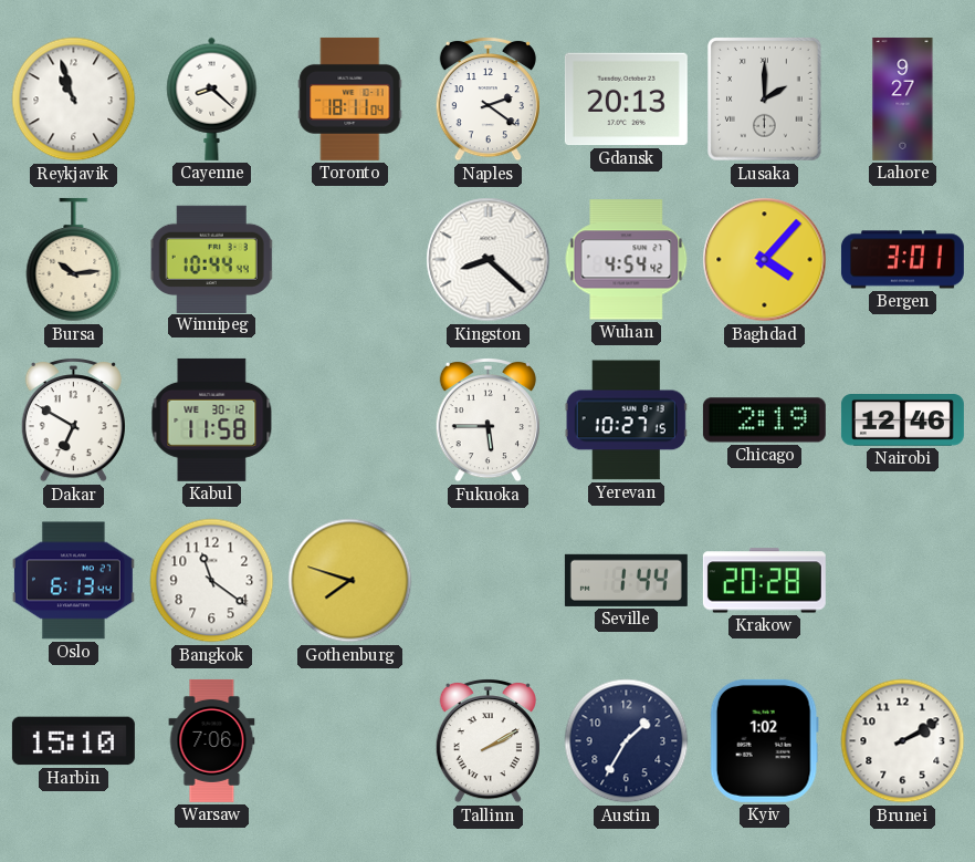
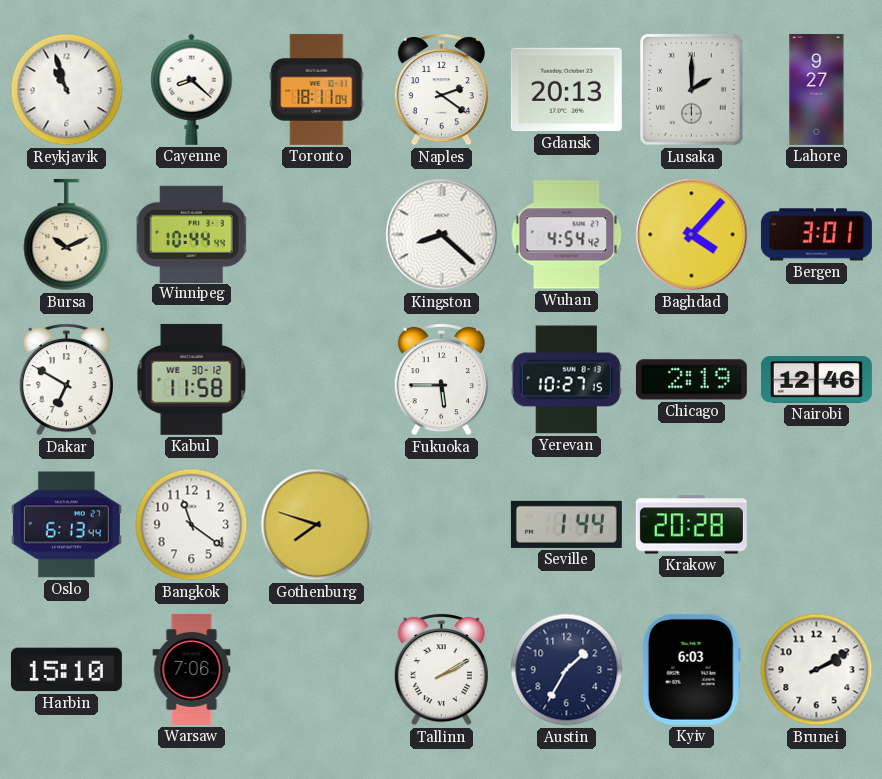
Bursa: 10:14 -> 10:11 (67, 235)
Kyiv: 1:02 -> 6:03 (691, 669)
